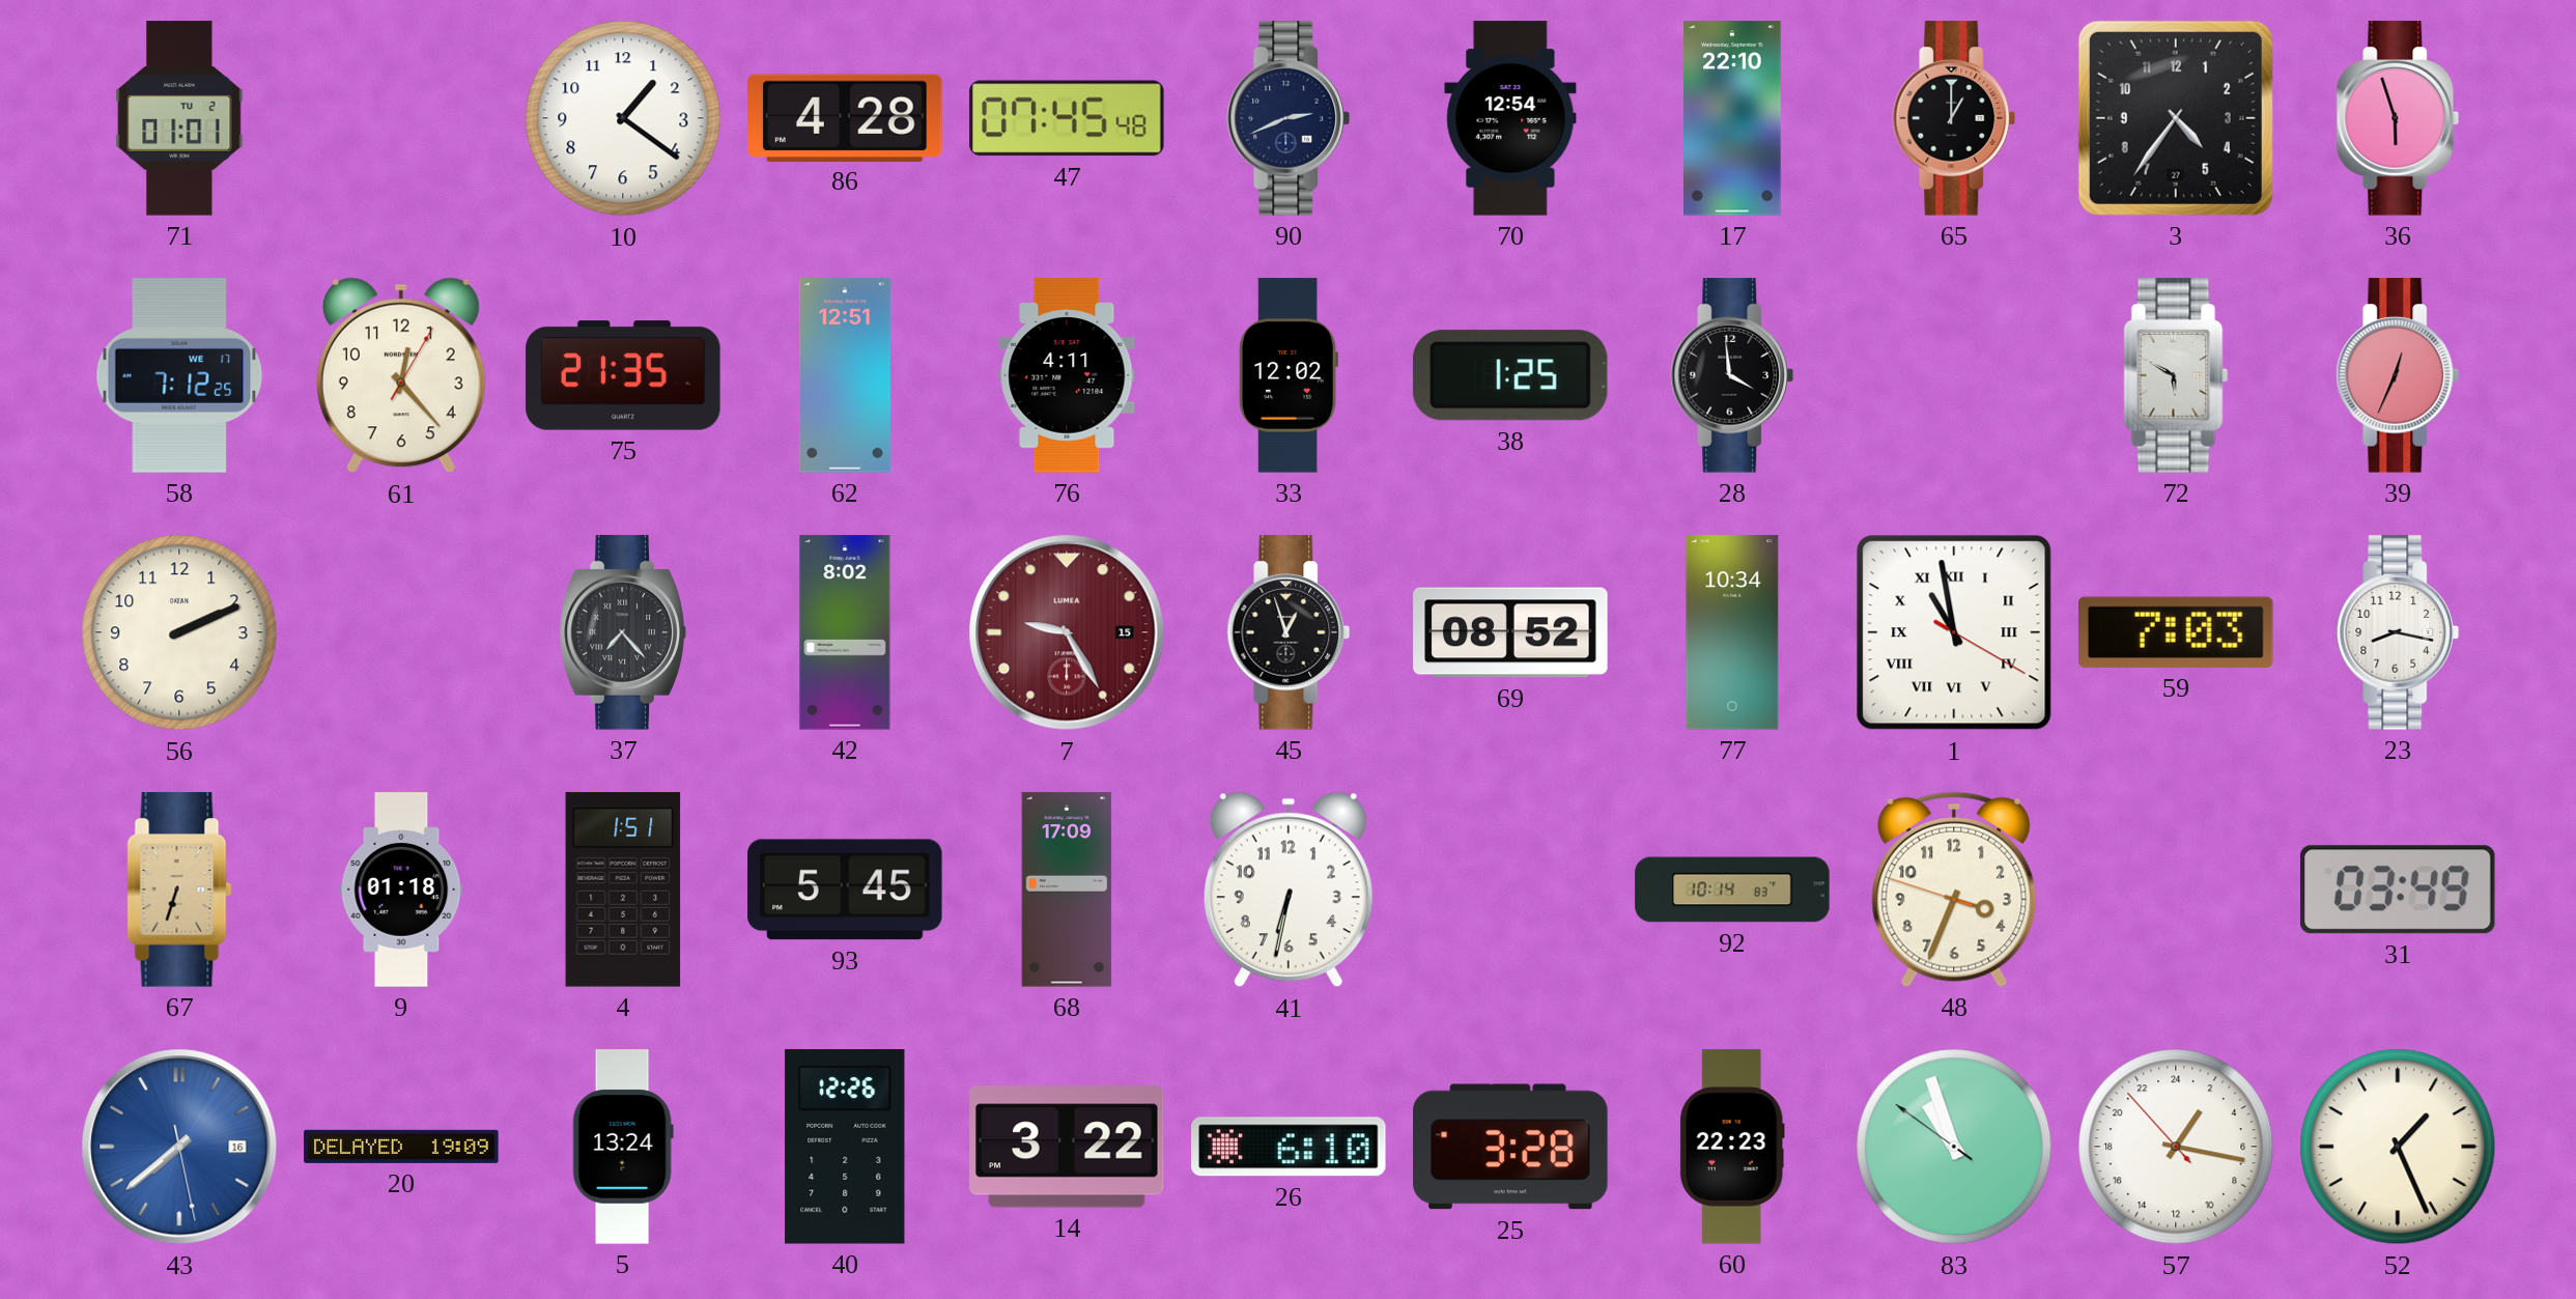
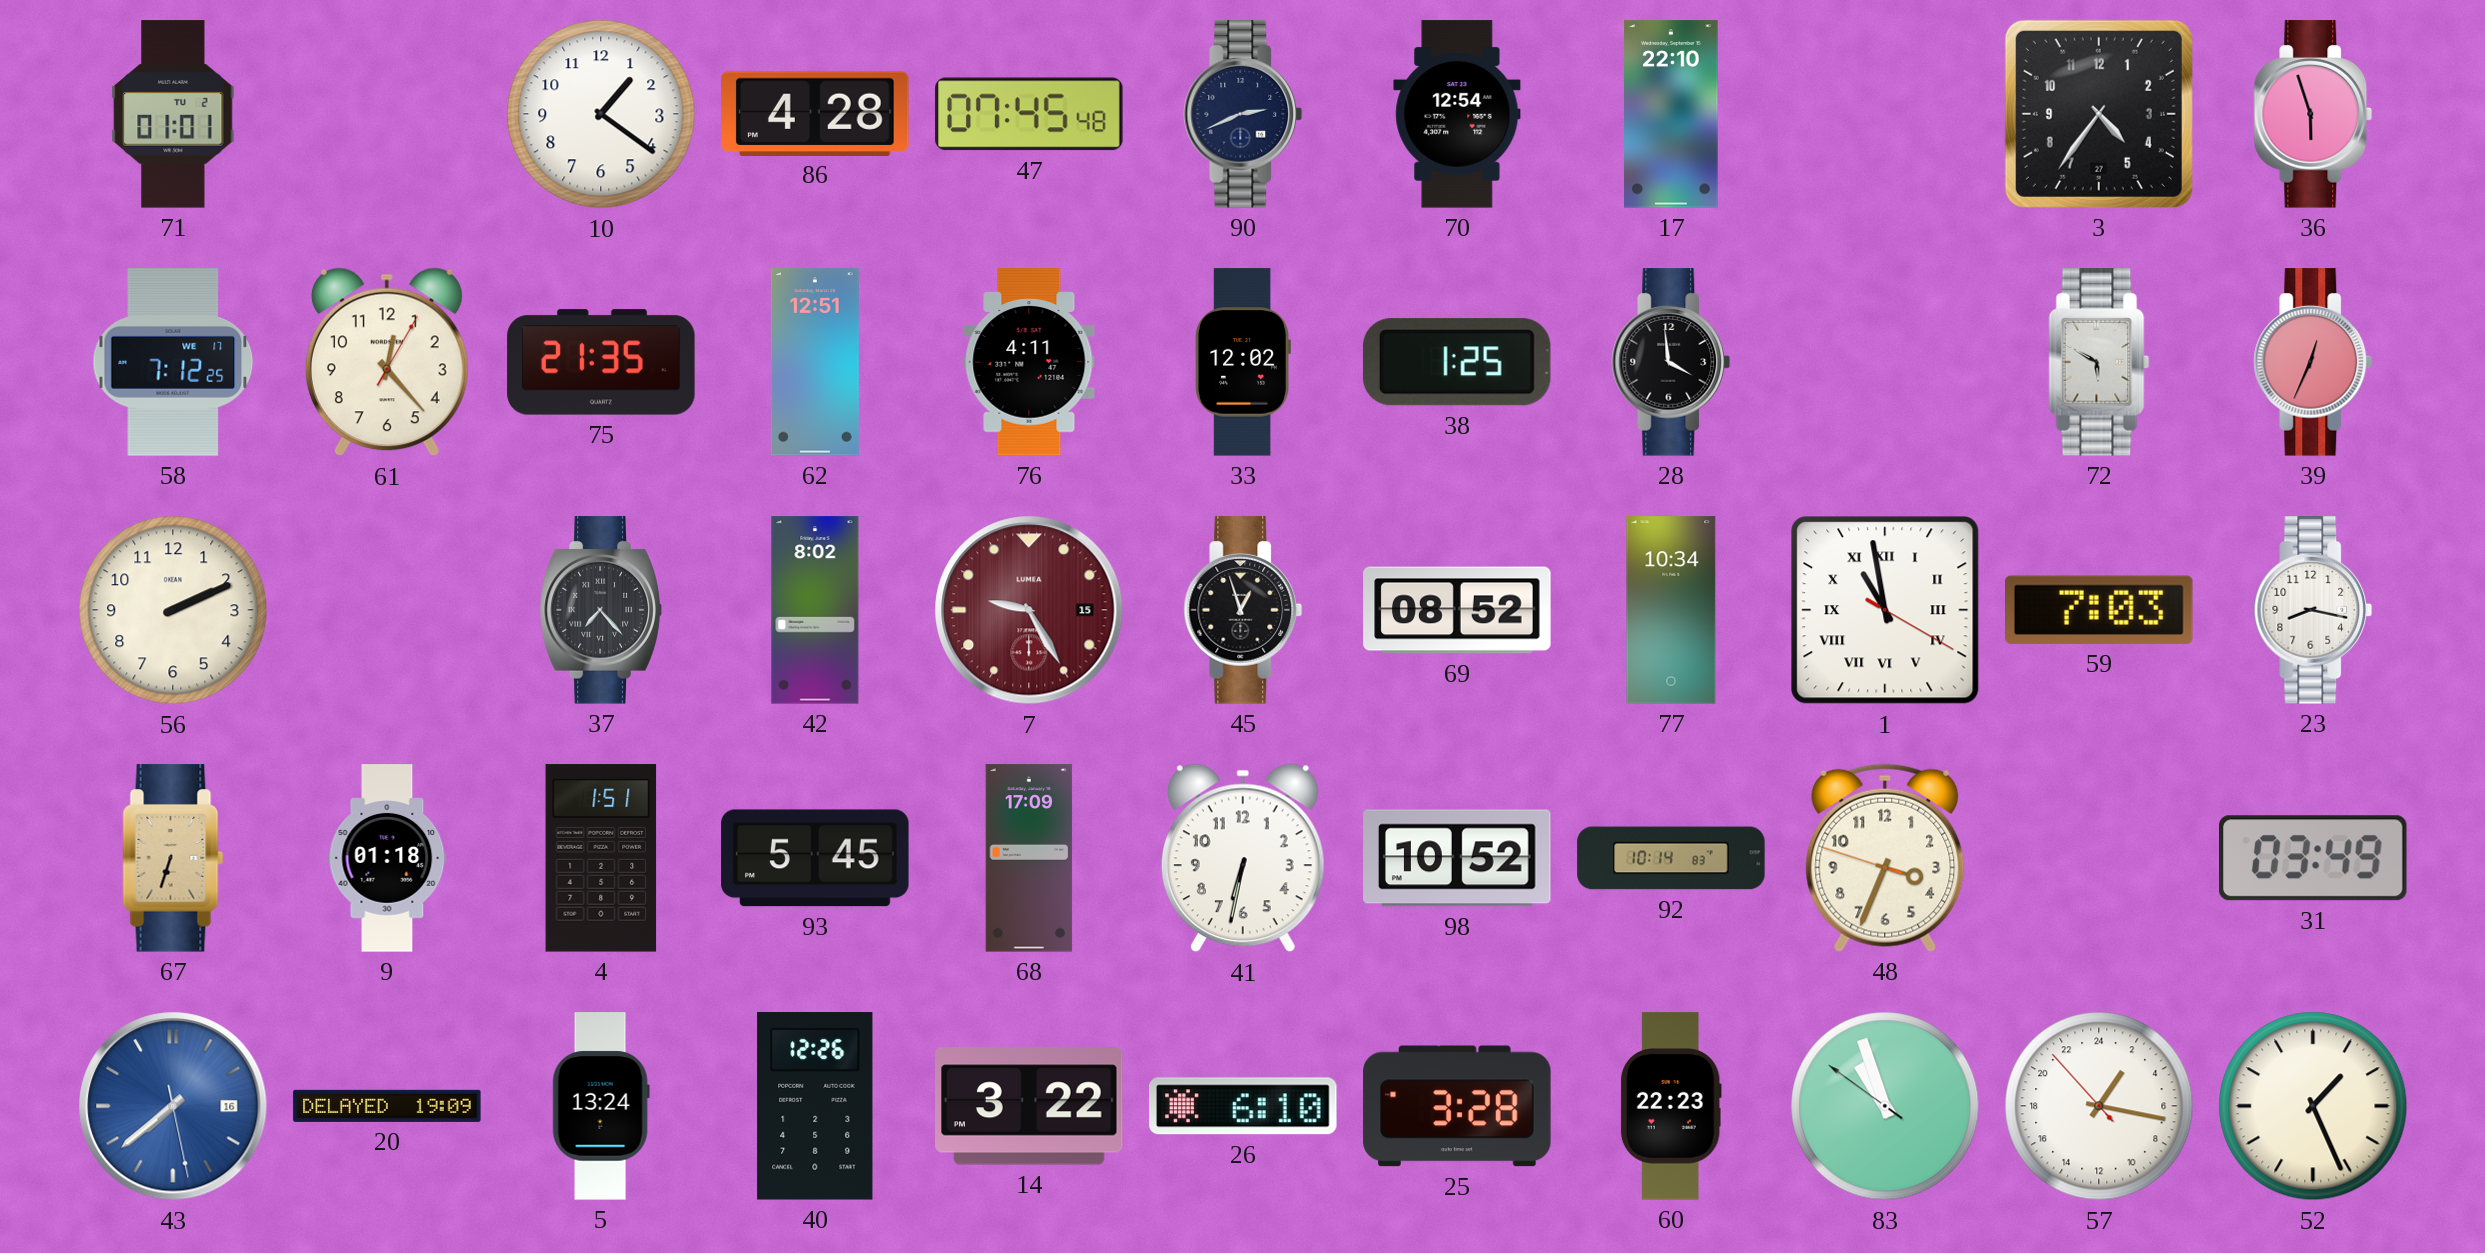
65: 1:00 -> none (1954, 118)
98: none -> 10:52 (1457, 858)
